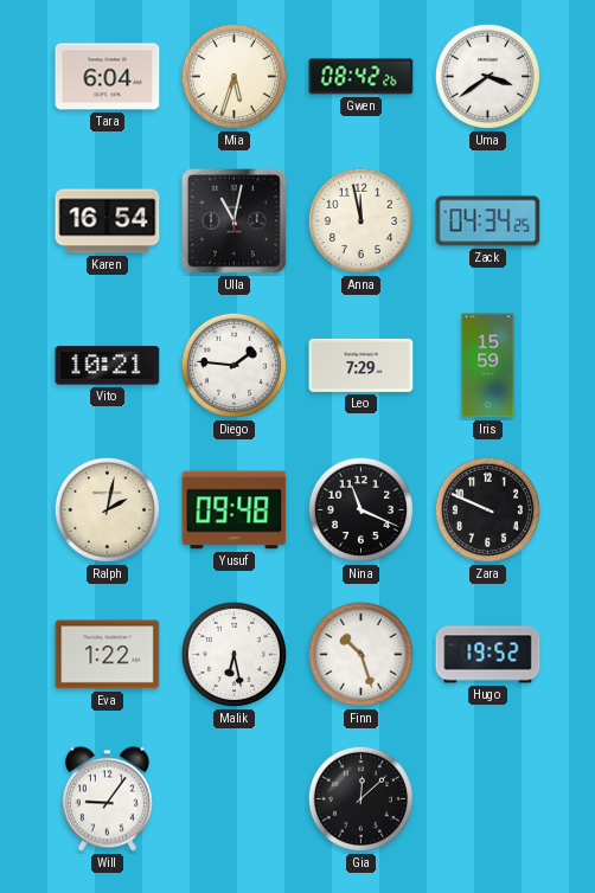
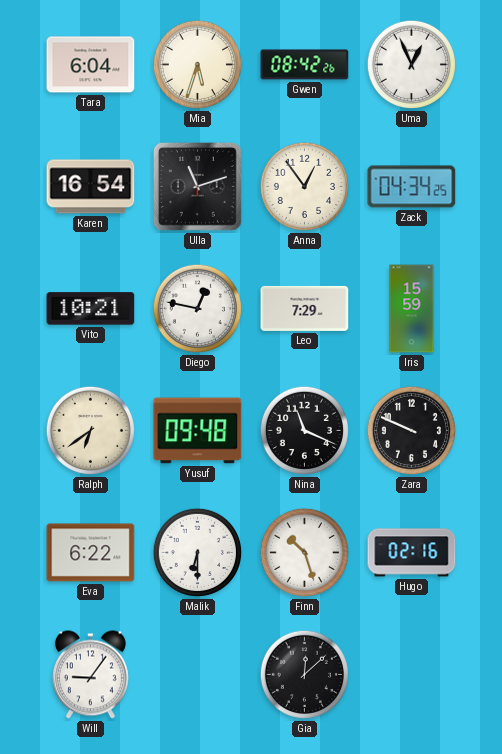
Uma: 3:39 -> 12:56 (411, 64)
Ulla: 11:02 -> 11:12 (197, 186)
Anna: 11:58 -> 12:54 (304, 186)
Diego: 1:46 -> 12:47 (197, 308)
Ralph: 2:02 -> 6:39 (90, 430)
Eva: 1:22 -> 6:22 (91, 553)
Malik: 6:28 -> 6:30 (197, 552)
Hugo: 19:52 -> 02:16 (412, 553)
